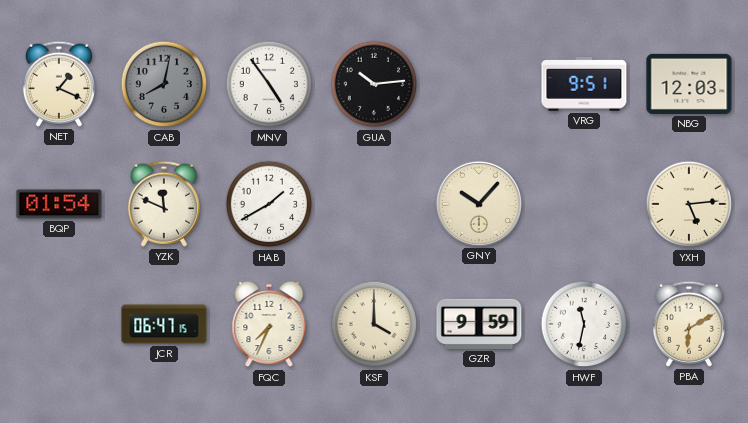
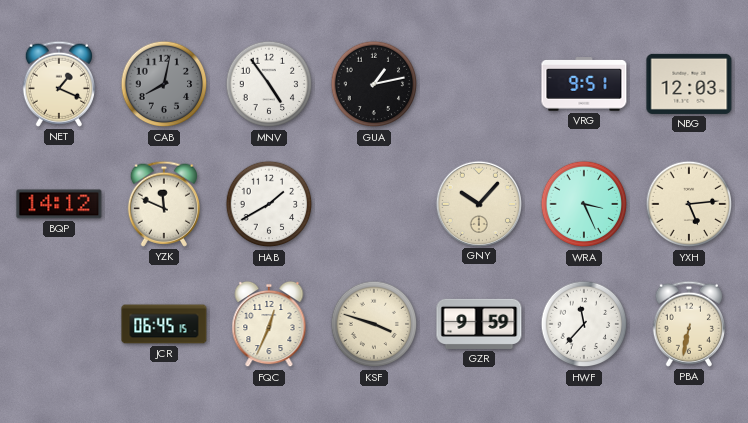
GUA: 10:14 -> 1:13 (374, 84)
BQP: 01:54 -> 14:12 (59, 204)
WRA: none -> 3:26 (584, 204)
JCR: 06:47 -> 06:45 (164, 324)
FQC: 7:34 -> 12:34 (269, 324)
KSF: 4:00 -> 3:48 (374, 324)
HWF: 11:32 -> 11:37 (584, 324)
PBA: 6:10 -> 6:32 (689, 324)
